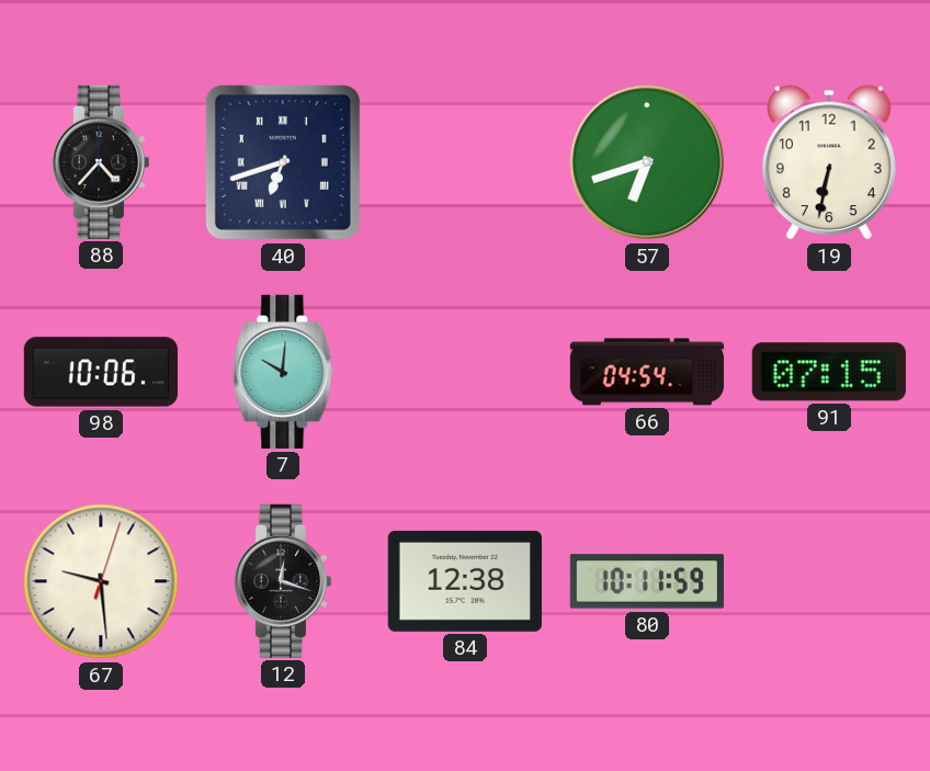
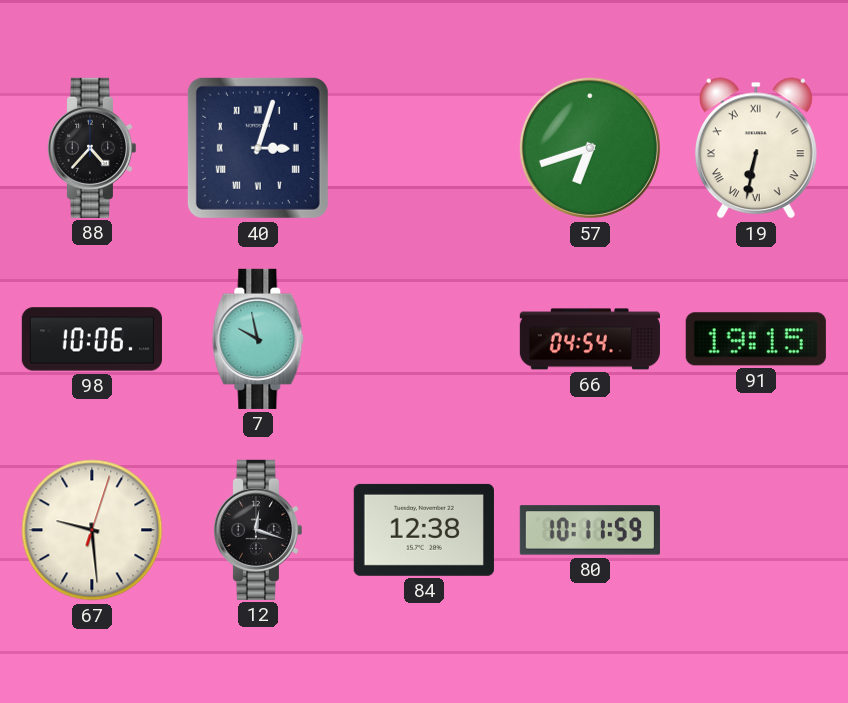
40: 6:42 -> 3:03 (258, 148)
19 numerals: Arabic -> Roman (756, 148)
7: 10:01 -> 9:58 (258, 339)
91: 07:15 -> 19:15 (756, 339)
